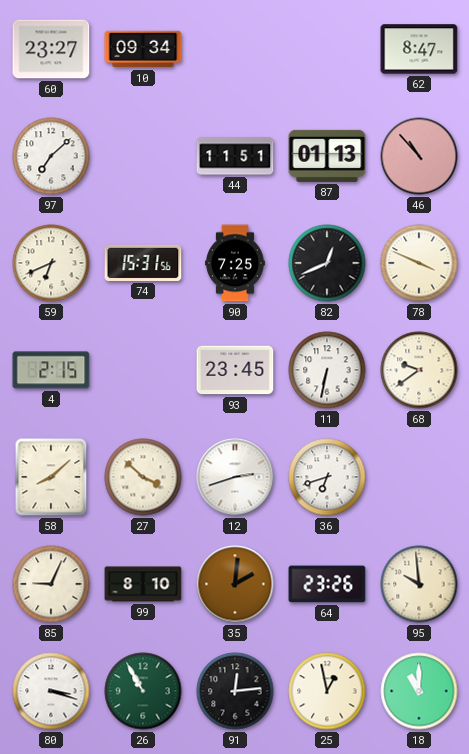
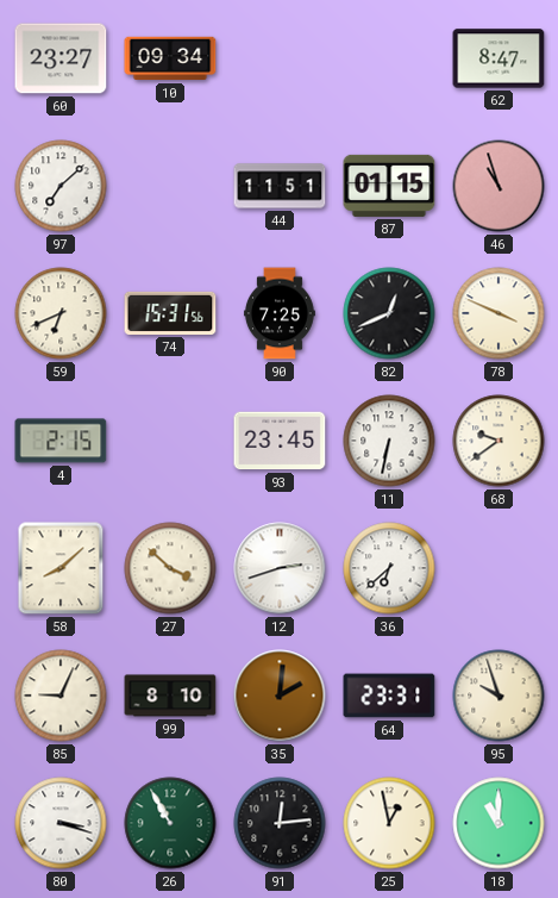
87: 01:13 -> 01:15 (389, 186)
46: 10:53 -> 10:57 (499, 186)
36: 6:42 -> 6:38 (389, 568)
64: 23:26 -> 23:31 (389, 696)
95: 9:59 -> 9:57 (499, 696)
